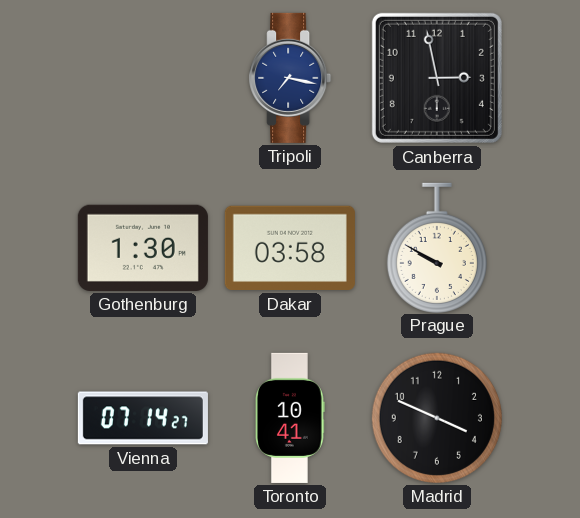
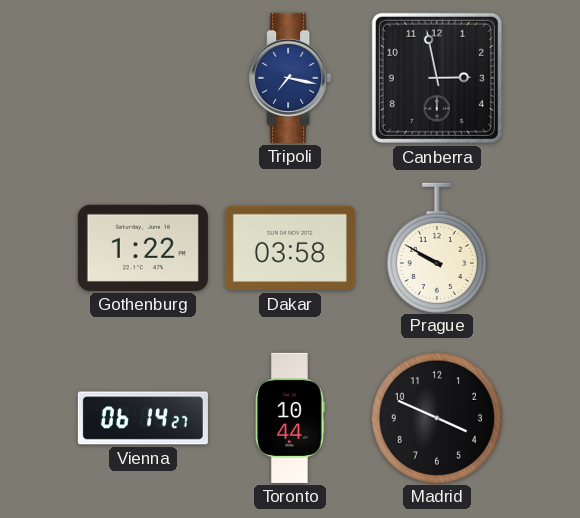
Gothenburg: 1:30 -> 1:22 (143, 248)
Vienna: 07:14 -> 06:14 (143, 418)
Toronto: 10:41 -> 10:44 (291, 418)
